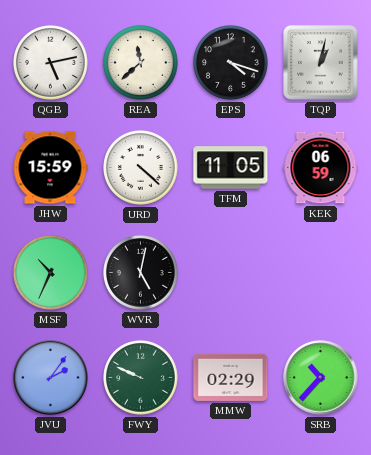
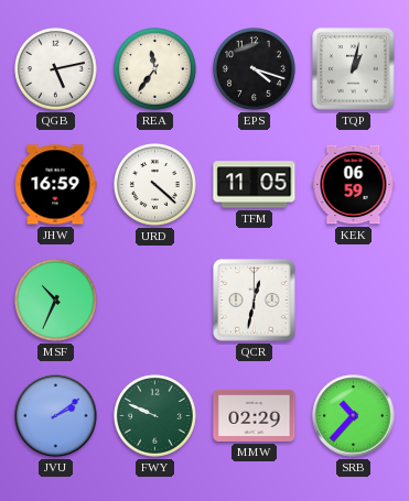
REA: 11:38 -> 11:36 (155, 69)
JHW: 15:59 -> 16:59 (55, 185)
WVR: 5:02 -> none (141, 273)
QCR: none -> 12:32 (255, 301)
JVU: 2:06 -> 2:09 (56, 416)
